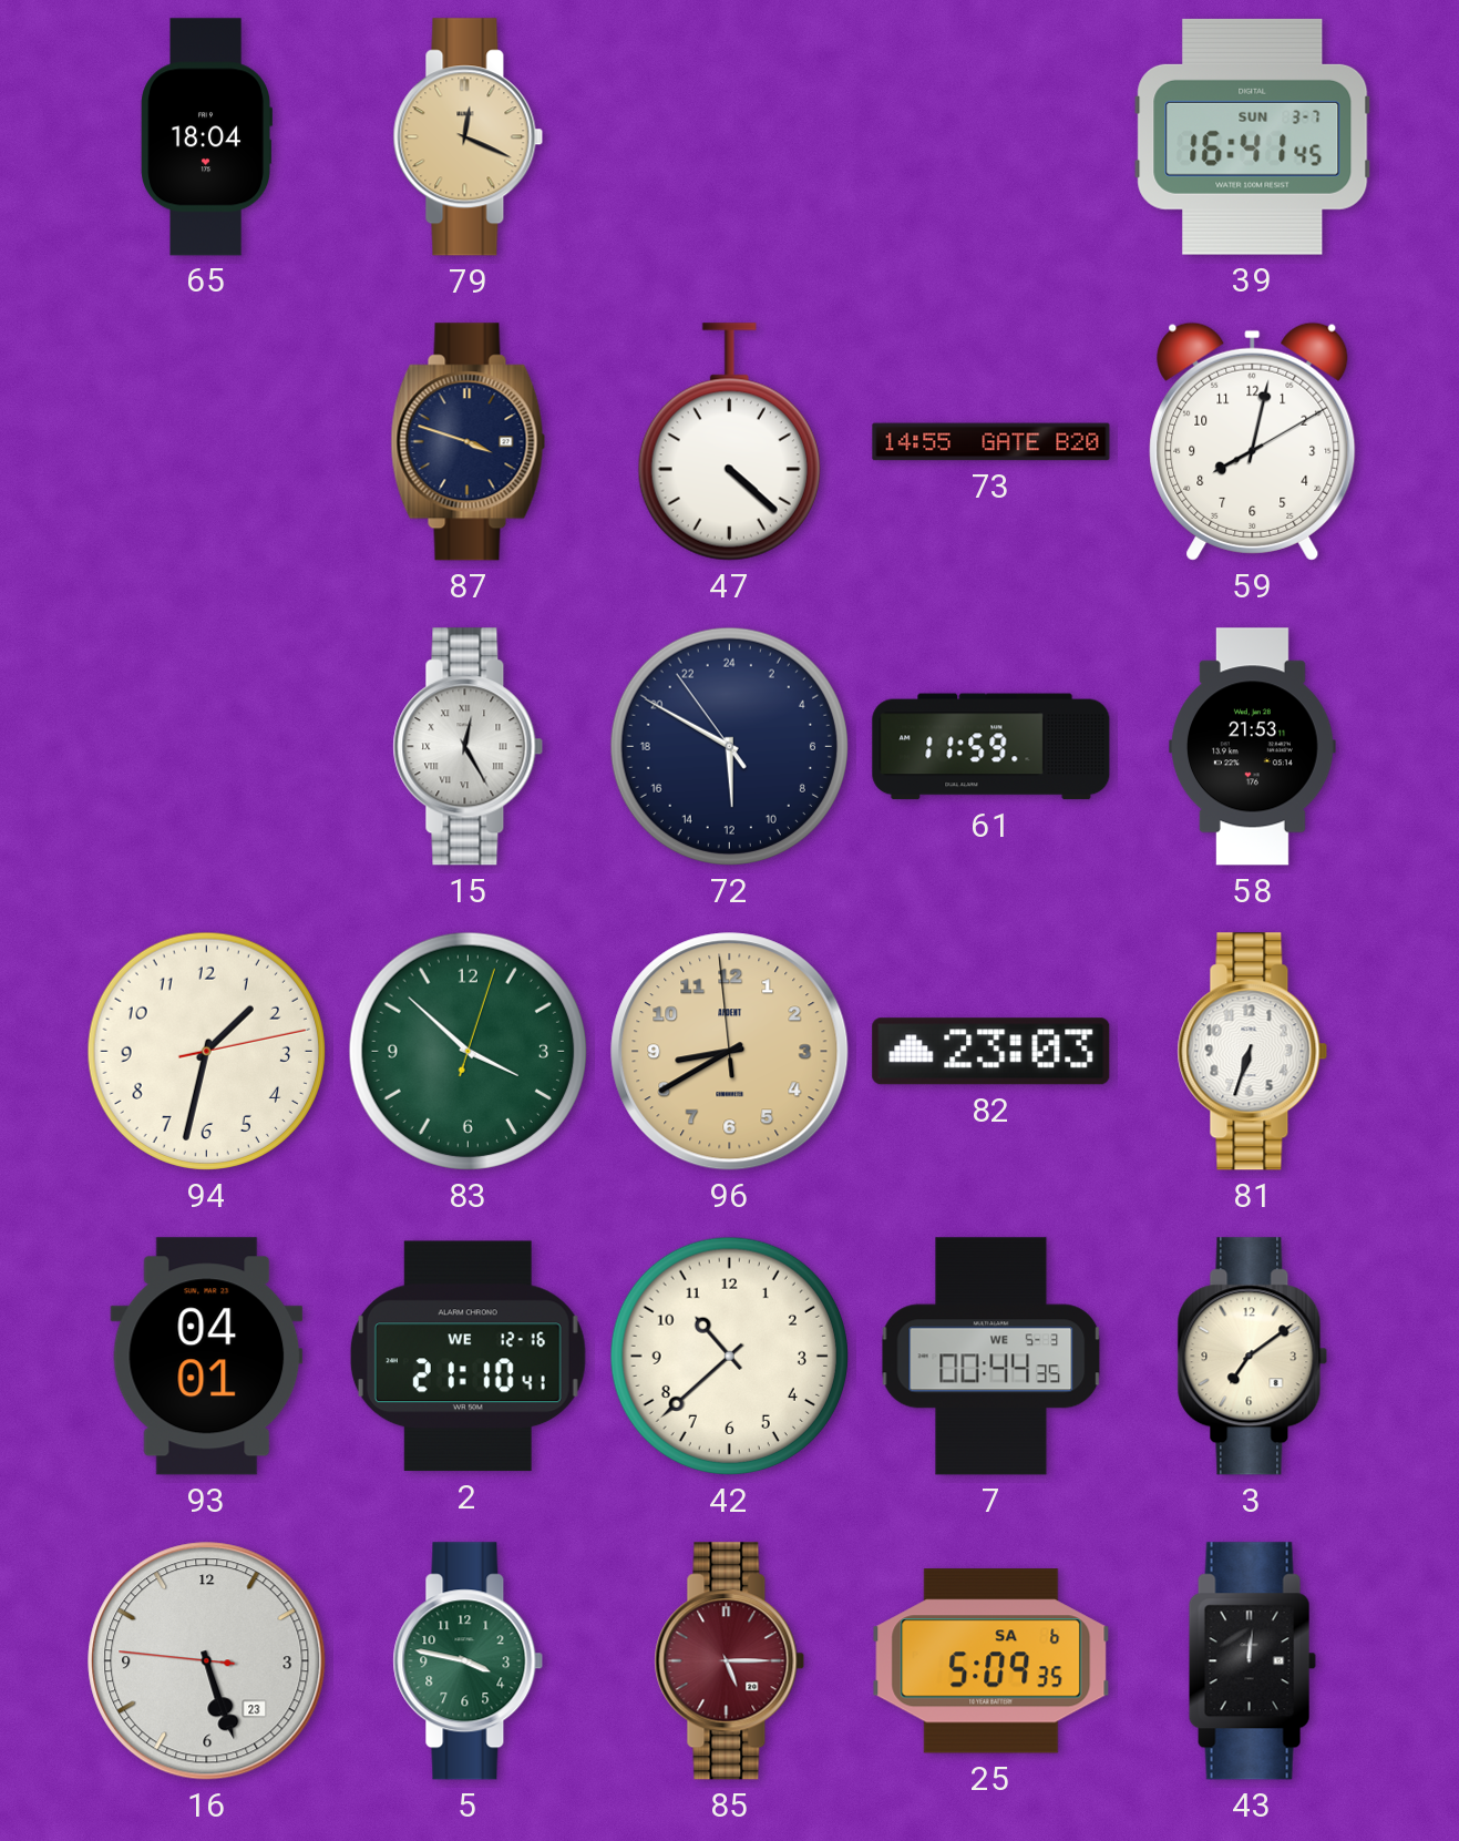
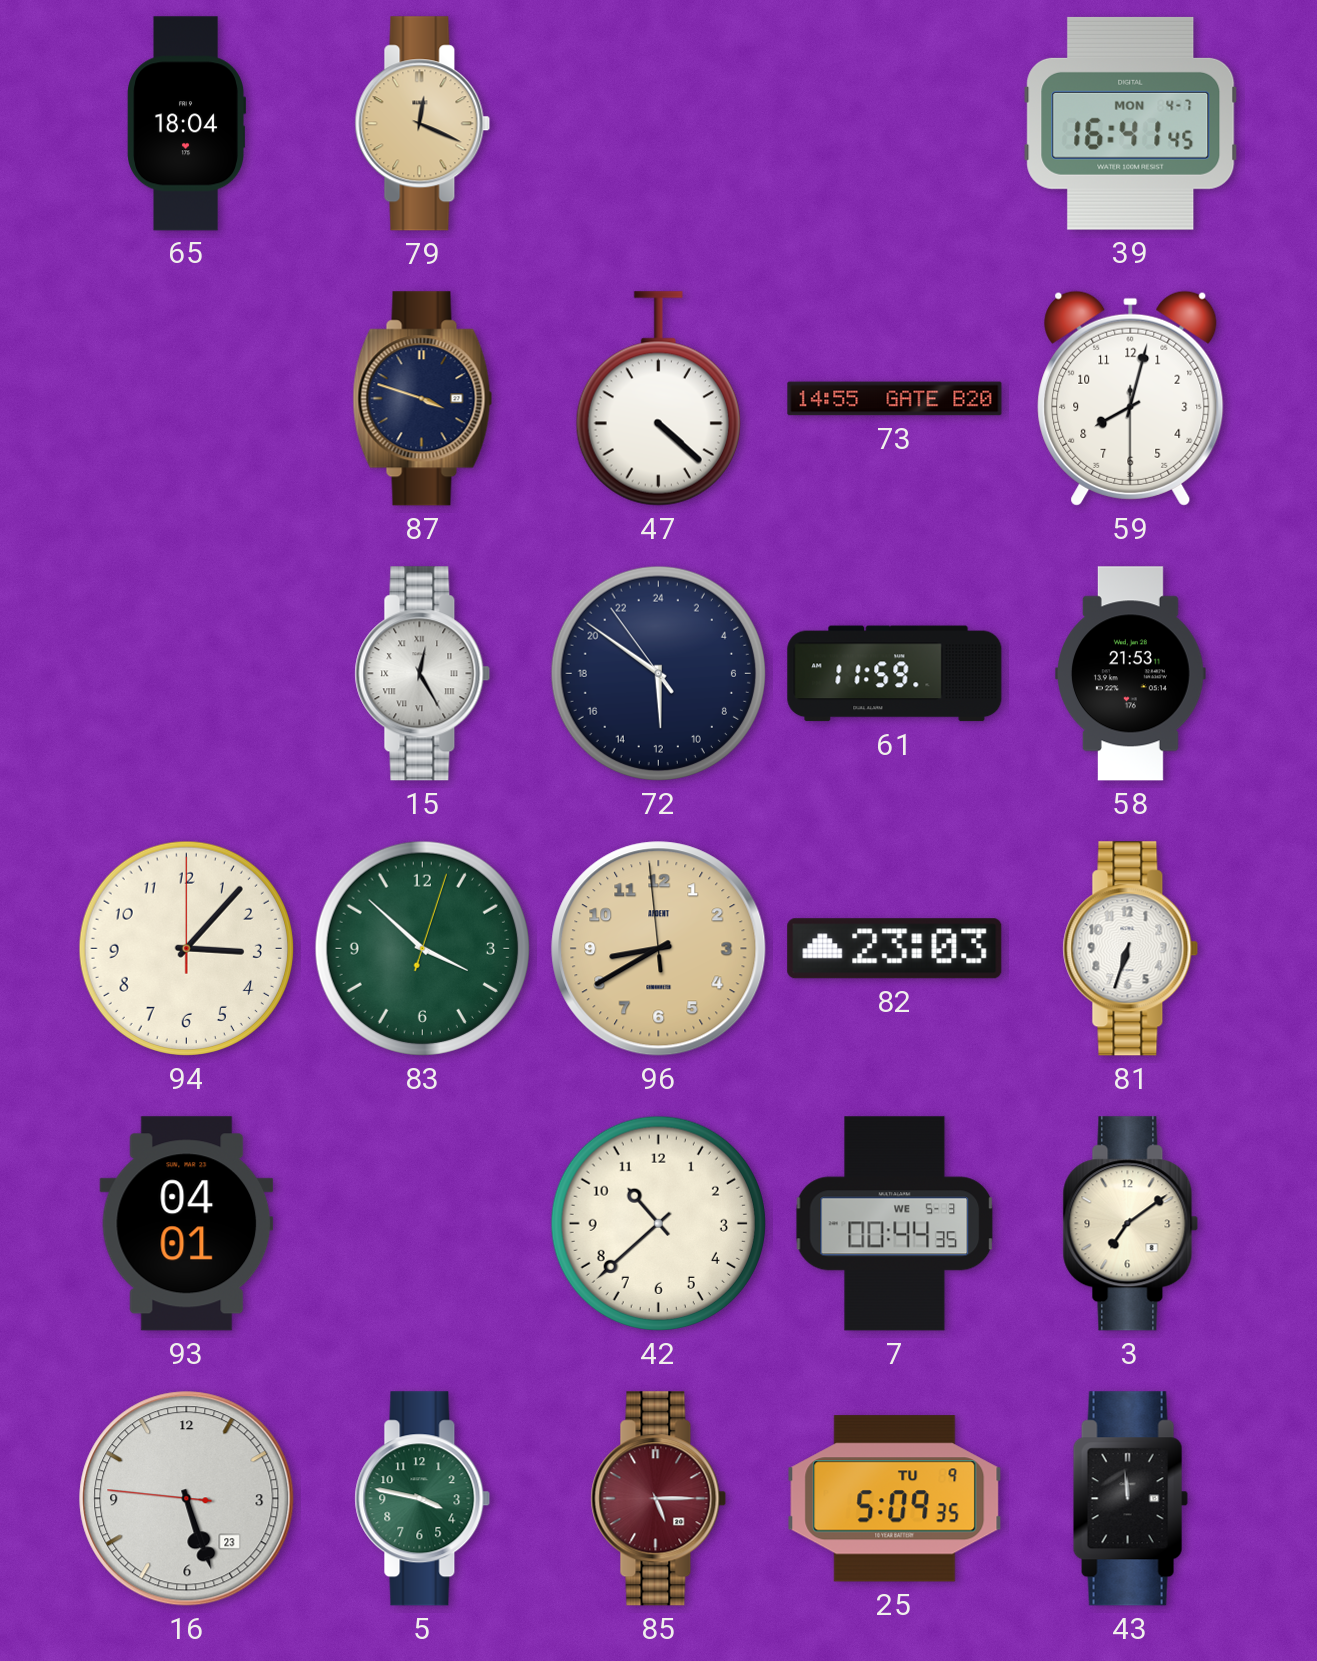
39 date: SUN 3-7 -> MON 4-7 (1131, 123)
59: 8:02:10 -> 8:02:30 (1131, 398)
72: 11:49 -> 11:50 (658, 673)
94: 1:32 -> 3:07 (186, 948)
2: 21:10 -> none (468, 1357)
25 date: SA 6 -> TU 9 (895, 1499)
43: 12:01 -> 11:59 (1130, 1499)
